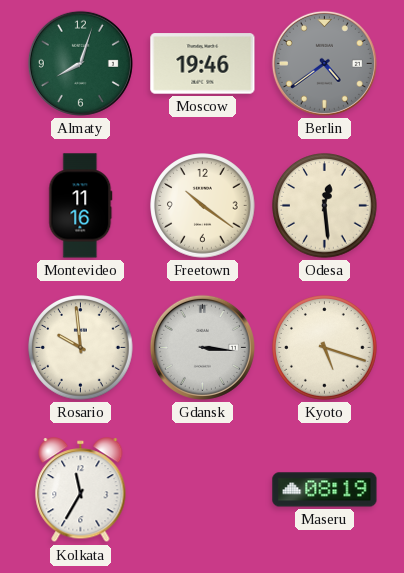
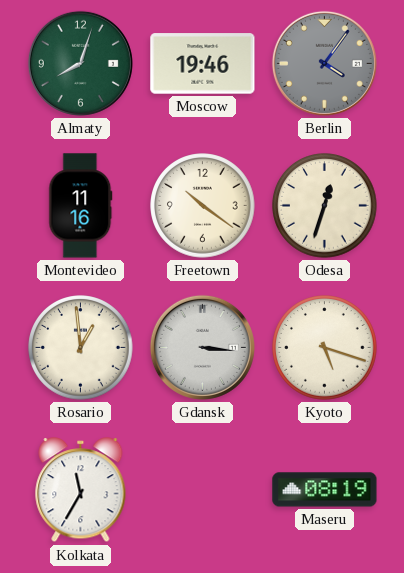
Berlin: 4:39 -> 4:06 (324, 63)
Odesa: 12:29 -> 12:33 (325, 206)
Rosario: 9:59 -> 12:59 (81, 348)
